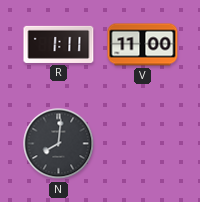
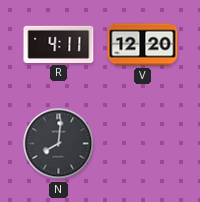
R: 1:11 -> 4:11 (59, 44)
V: 11:00 -> 12:20 (143, 45)
